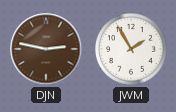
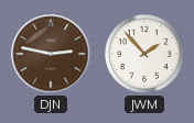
JWM: 1:55 -> 1:53 (145, 55)
